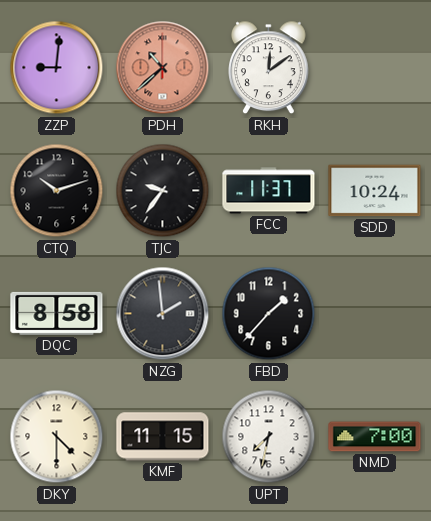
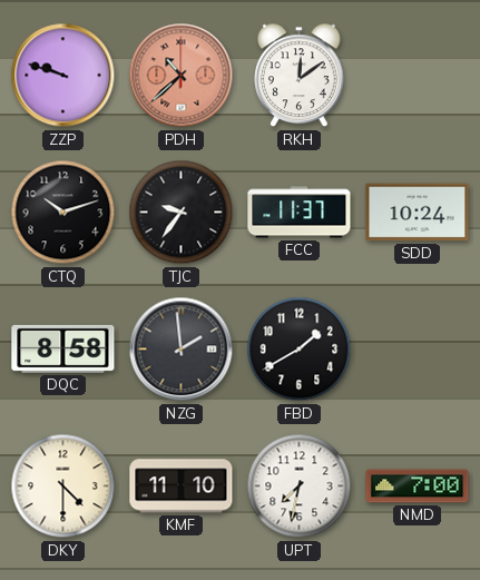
ZZP: 9:01 -> 9:48 (63, 76)
FBD: 1:37 -> 1:40 (300, 350)
KMF: 11:15 -> 11:10 (182, 486)
